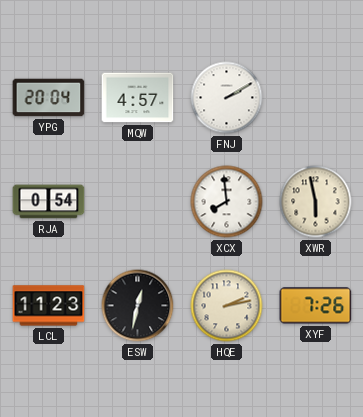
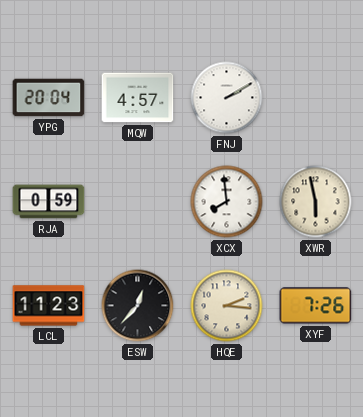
RJA: 0:54 -> 0:59 (49, 202)
ESW: 12:32 -> 12:37 (138, 306)
HQE: 2:13 -> 2:16 (227, 306)
